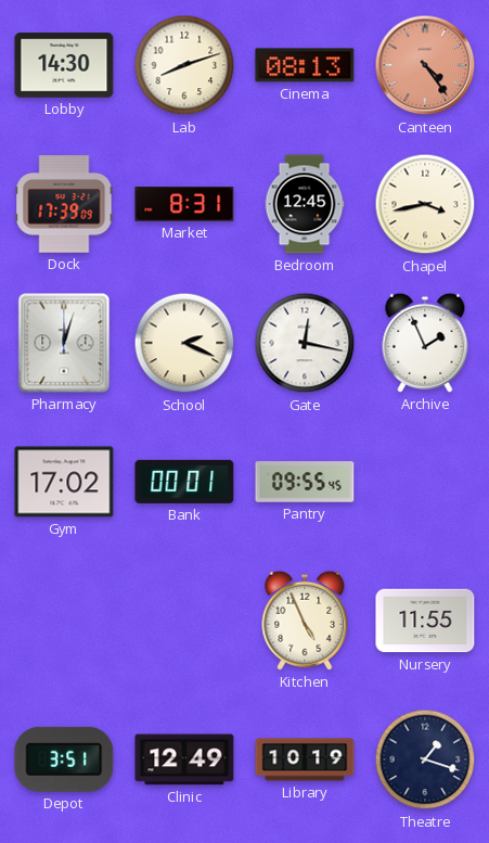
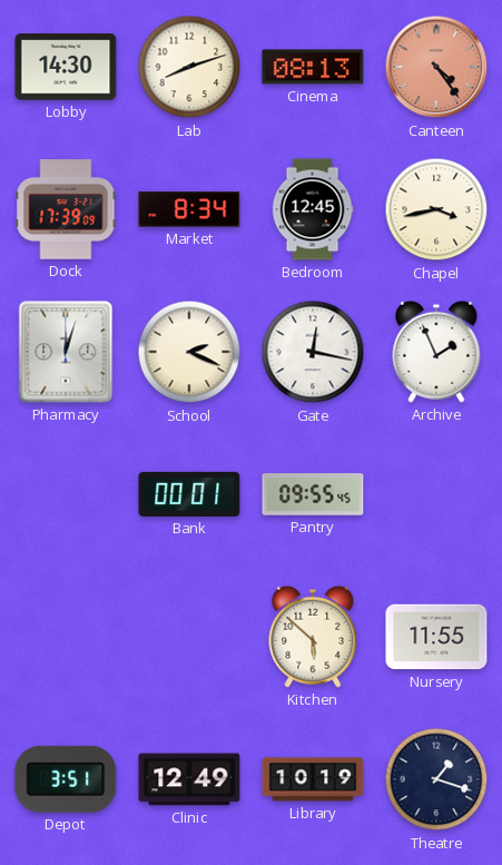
Market: 8:31 -> 8:34 (189, 209)
Gym: 17:02 -> none (64, 482)
Kitchen: 4:56 -> 5:52 (313, 637)
